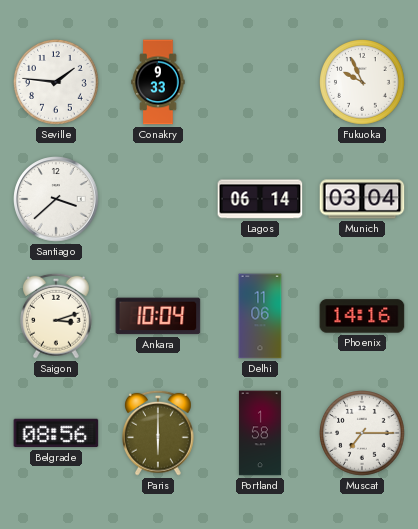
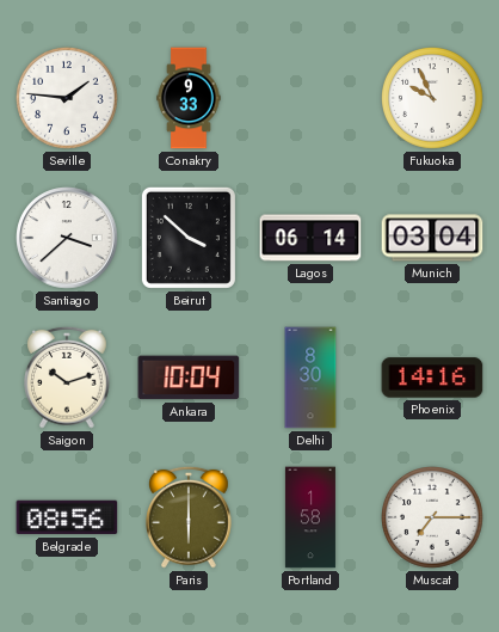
Beirut: none -> 3:52 (189, 238)
Saigon: 3:12 -> 10:12 (68, 378)
Delhi: 11:06 -> 8:30 (310, 378)
